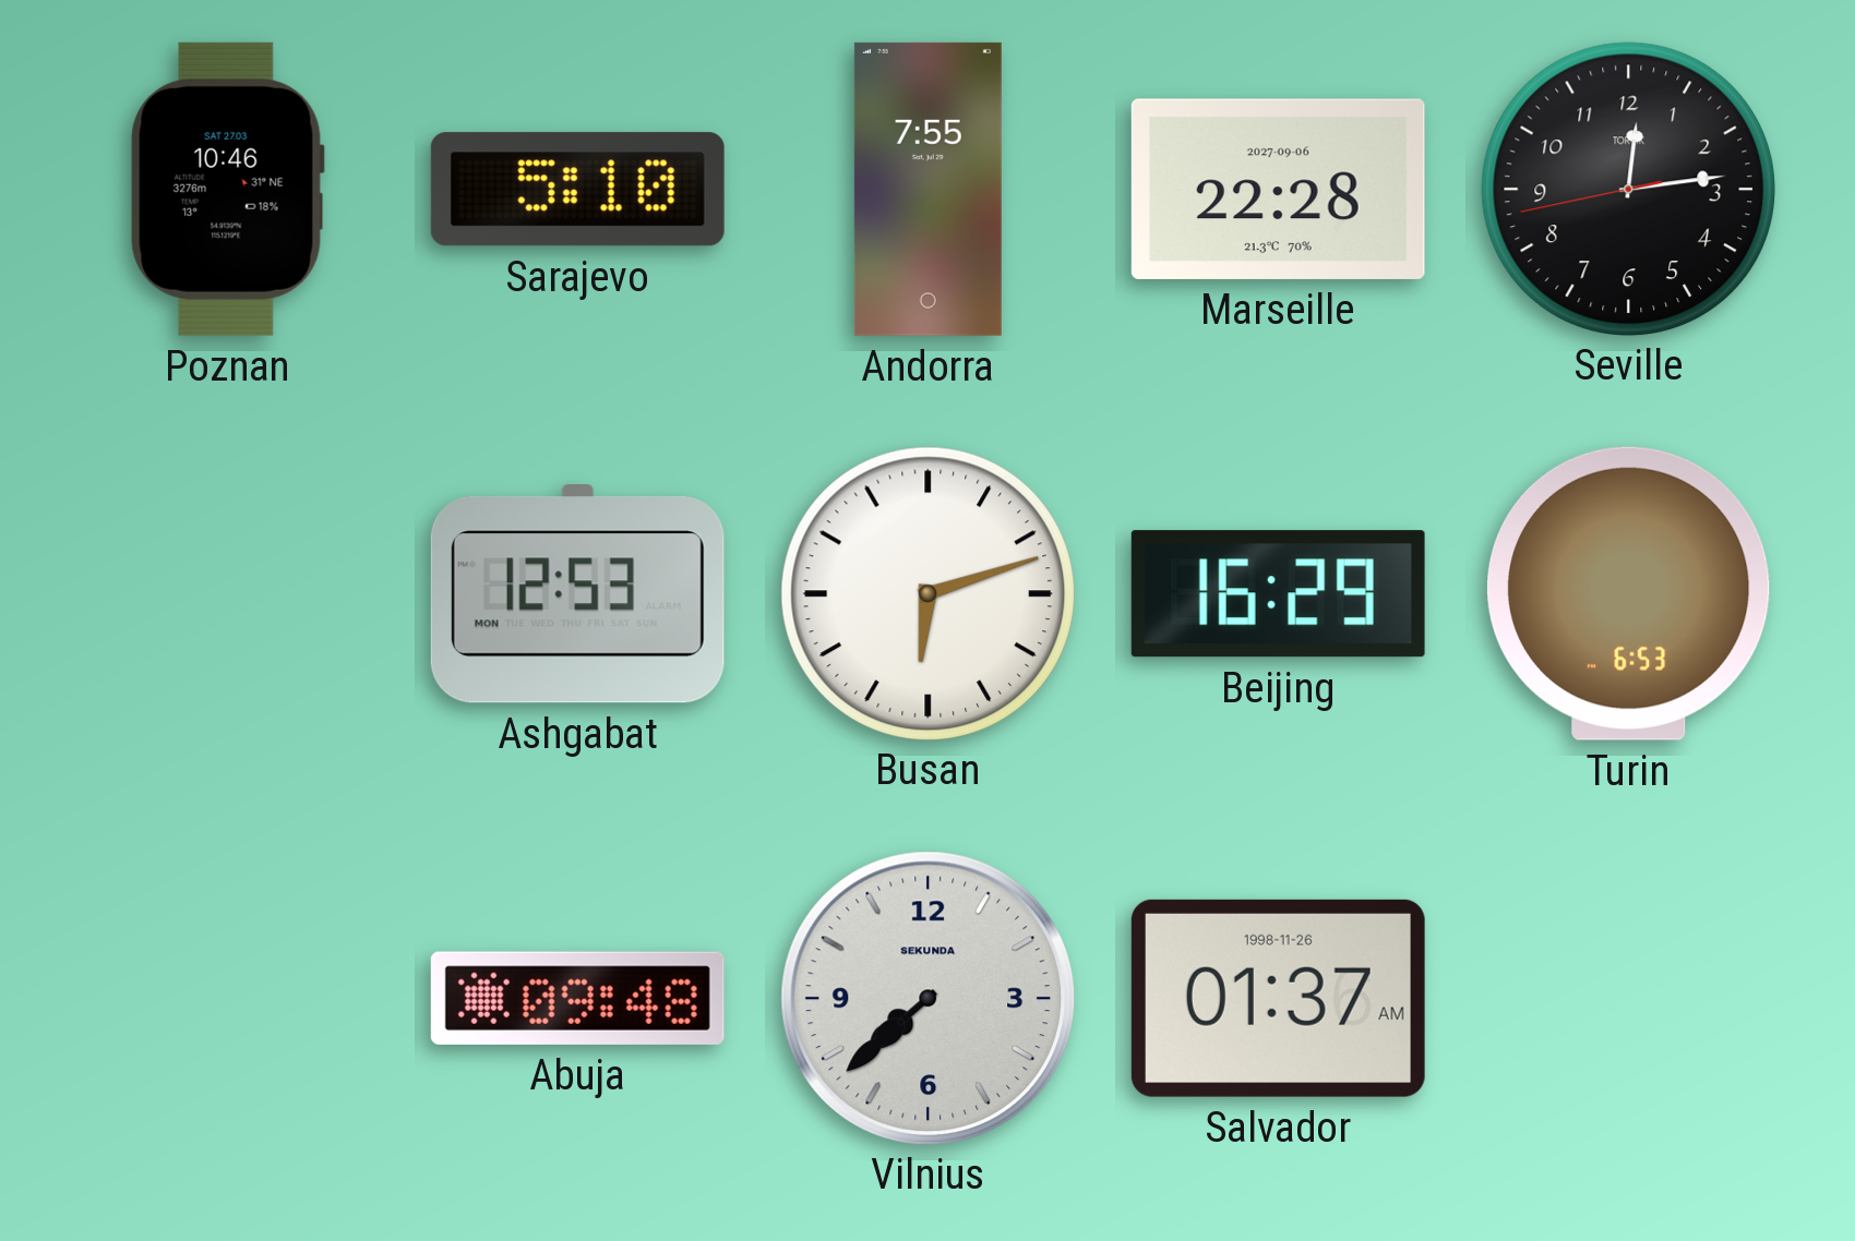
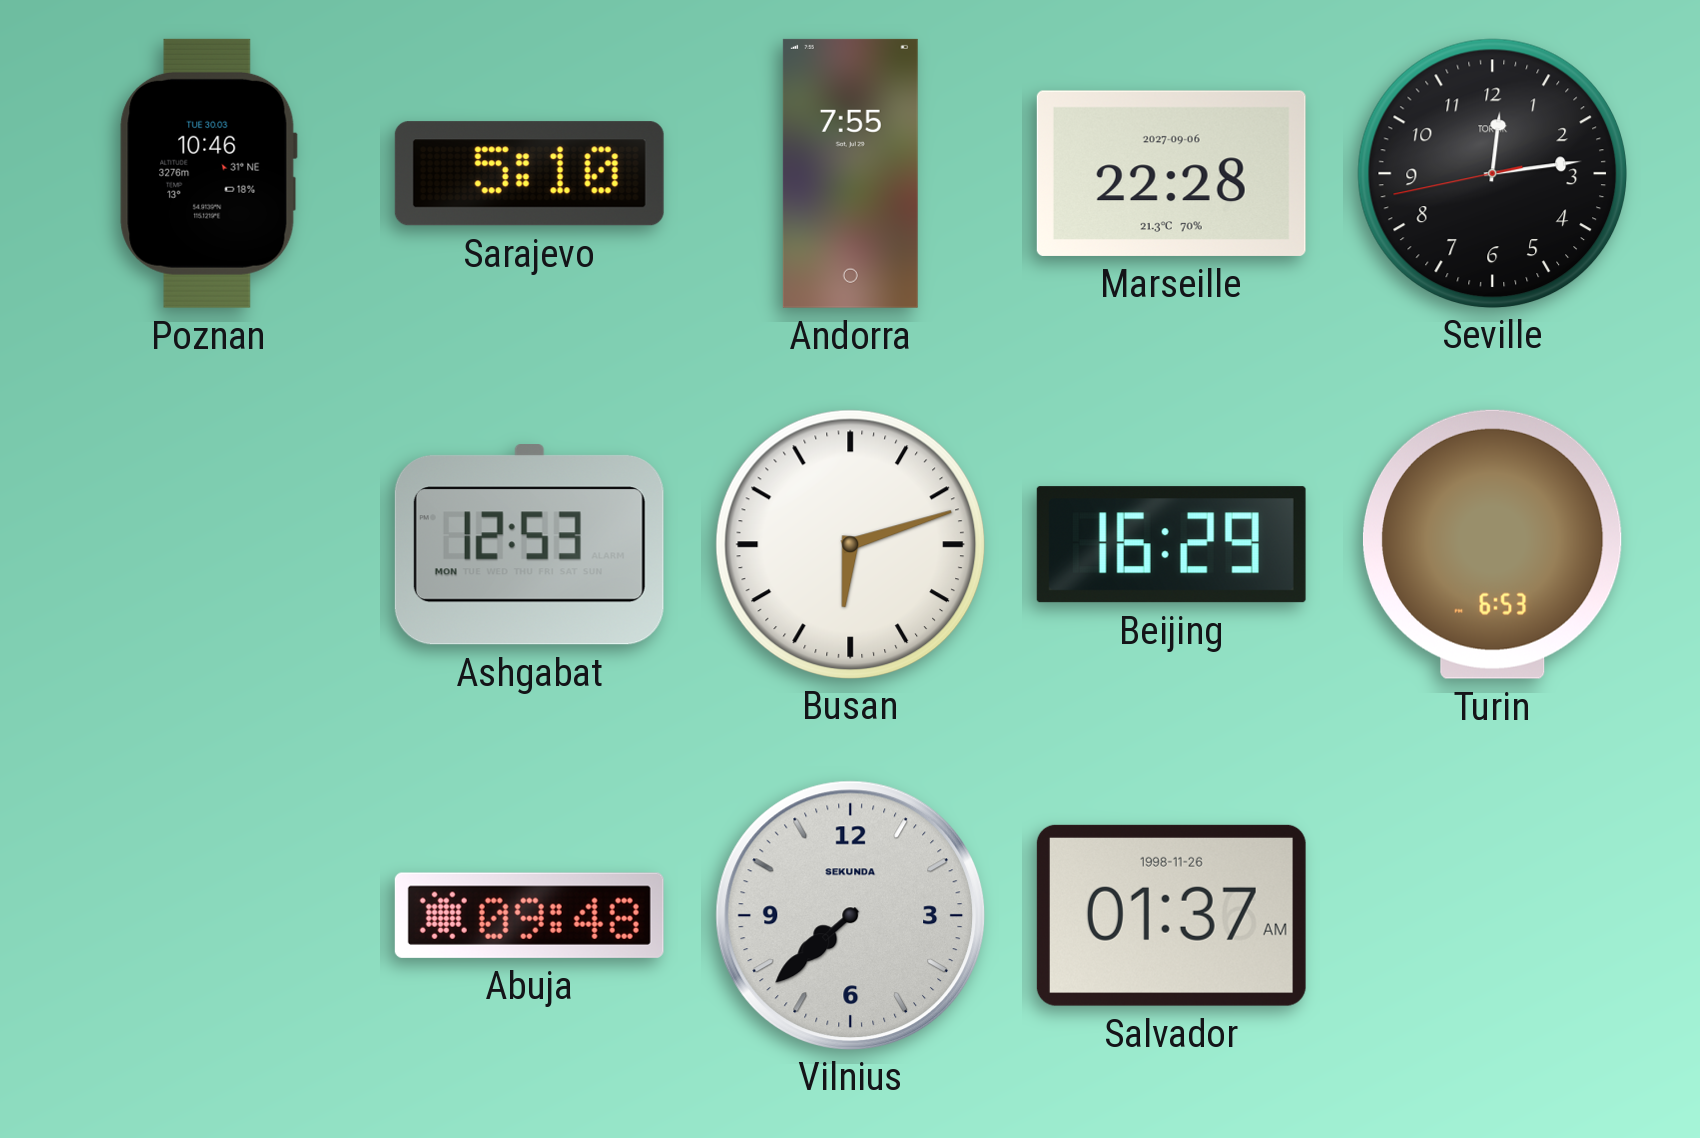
Poznan date: SAT 27.03 -> TUE 30.03 (208, 173)
